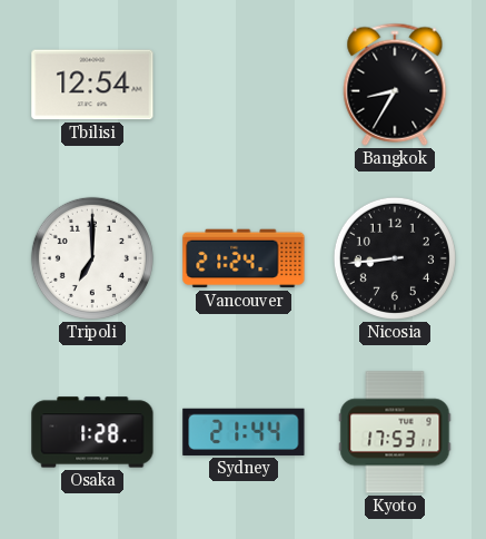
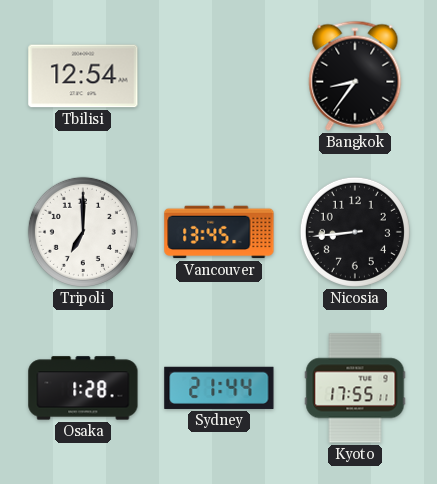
Bangkok: 8:35 -> 8:36 (355, 76)
Vancouver: 21:24 -> 13:45 (219, 232)
Kyoto: 17:53 -> 17:55 (355, 388)
